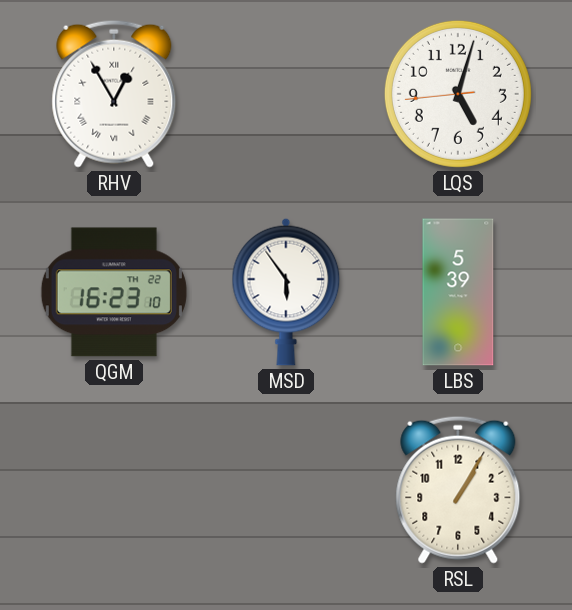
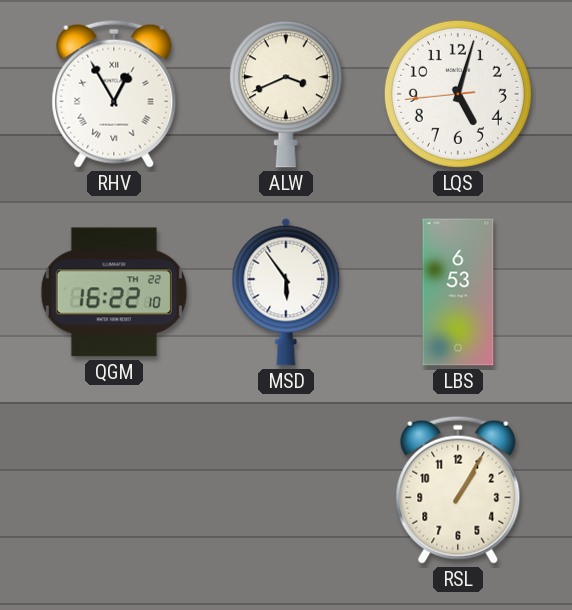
ALW: none -> 3:41 (286, 94)
QGM: 16:23 -> 16:22 (114, 292)
LBS: 5:39 -> 6:53 (458, 292)
